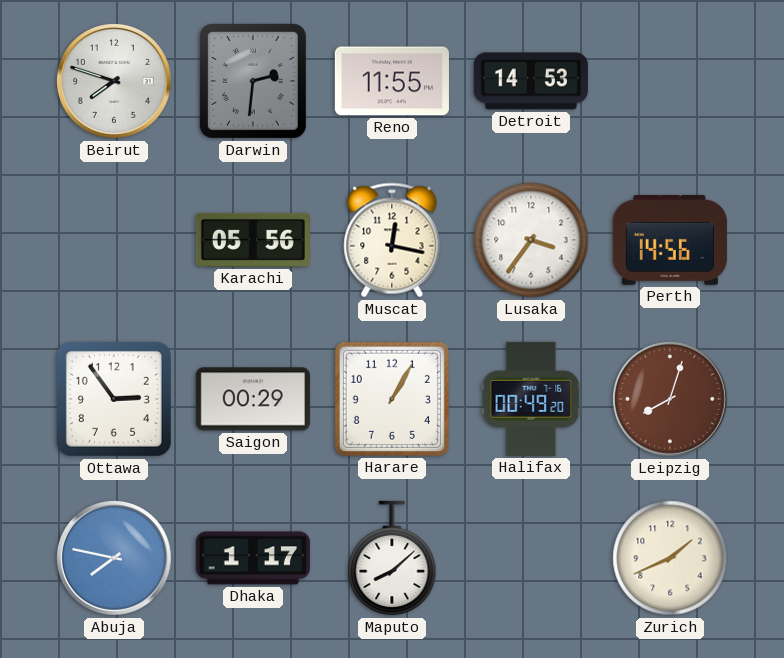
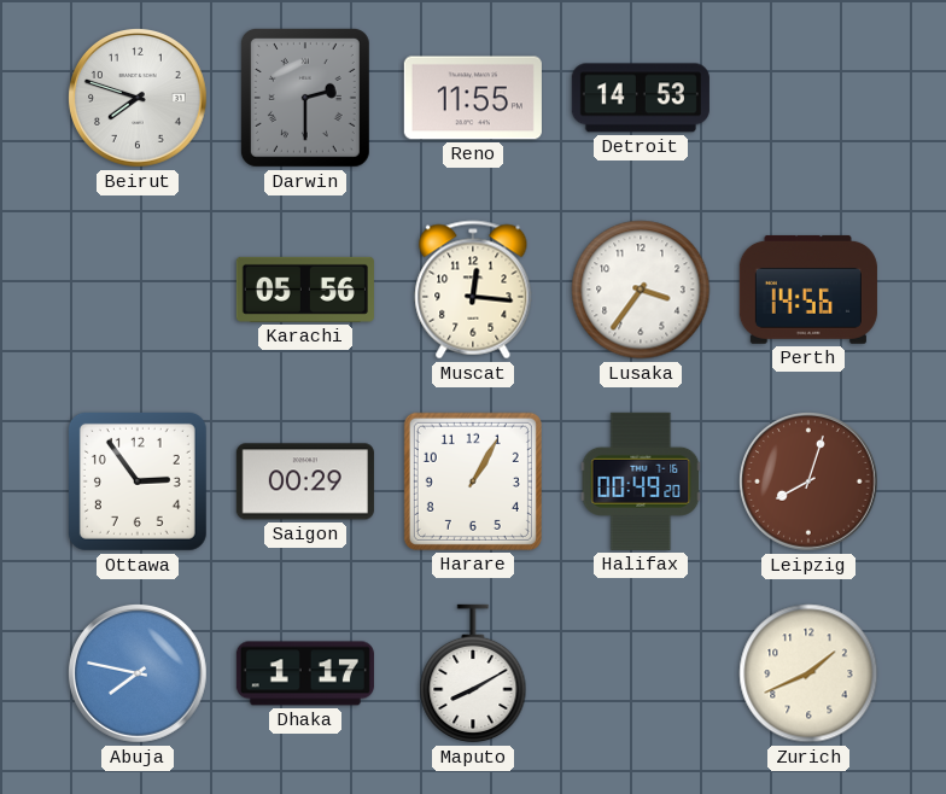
Darwin: 2:31 -> 2:30 (305, 98)
Muscat: 12:17 -> 12:16 (473, 290)
Maputo: 8:08 -> 8:10 (473, 673)
